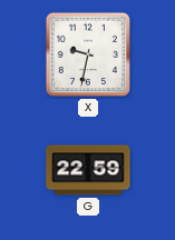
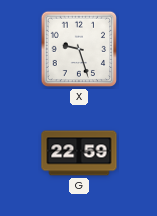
X: 9:32 -> 9:27 (79, 49)
